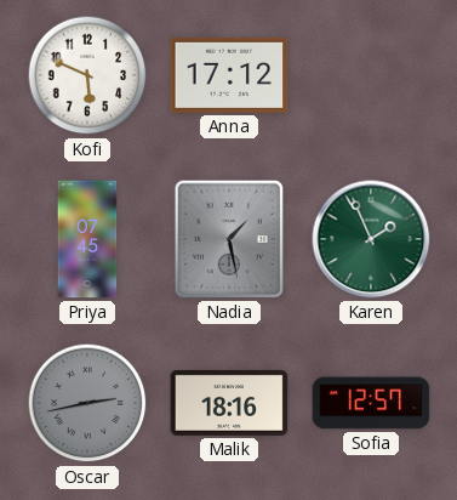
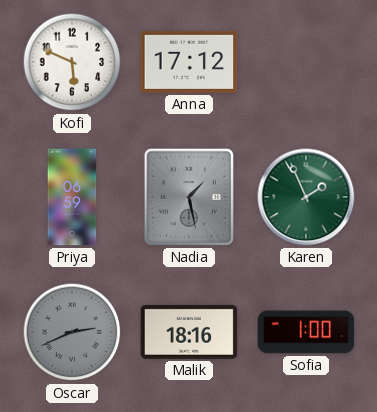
Priya: 07:45 -> 06:59 (72, 197)
Oscar: 2:43 -> 2:41 (72, 332)
Sofia: 12:57 -> 1:00 (306, 332)
